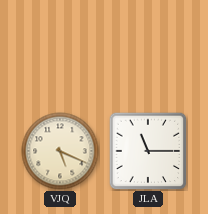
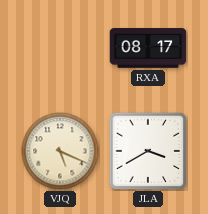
RXA: none -> 08:17 (148, 48)
JLA: 11:15 -> 3:40 (148, 151)
